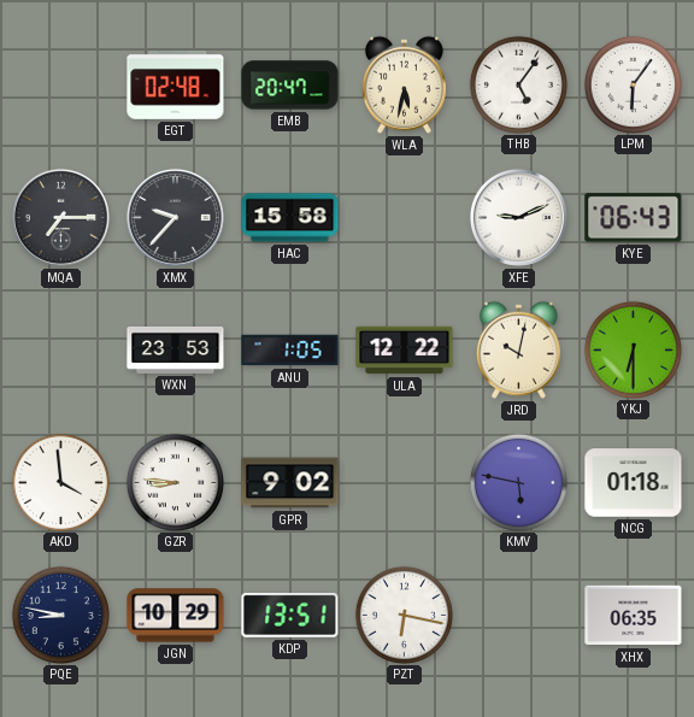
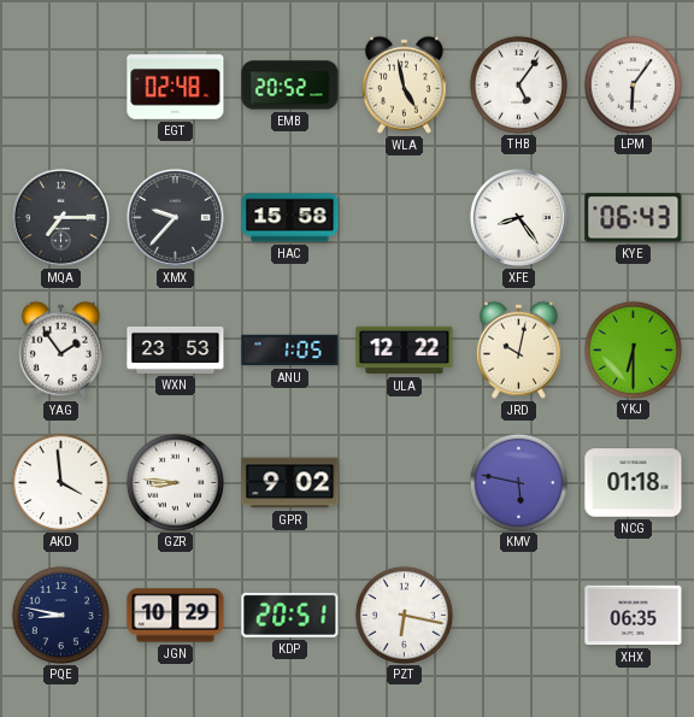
EMB: 20:47 -> 20:52 (290, 86)
WLA: 5:32 -> 4:58 (404, 84)
XFE: 9:11 -> 8:24 (518, 217)
YAG: none -> 1:54 (60, 349)
KDP: 13:51 -> 20:51 (290, 615)
